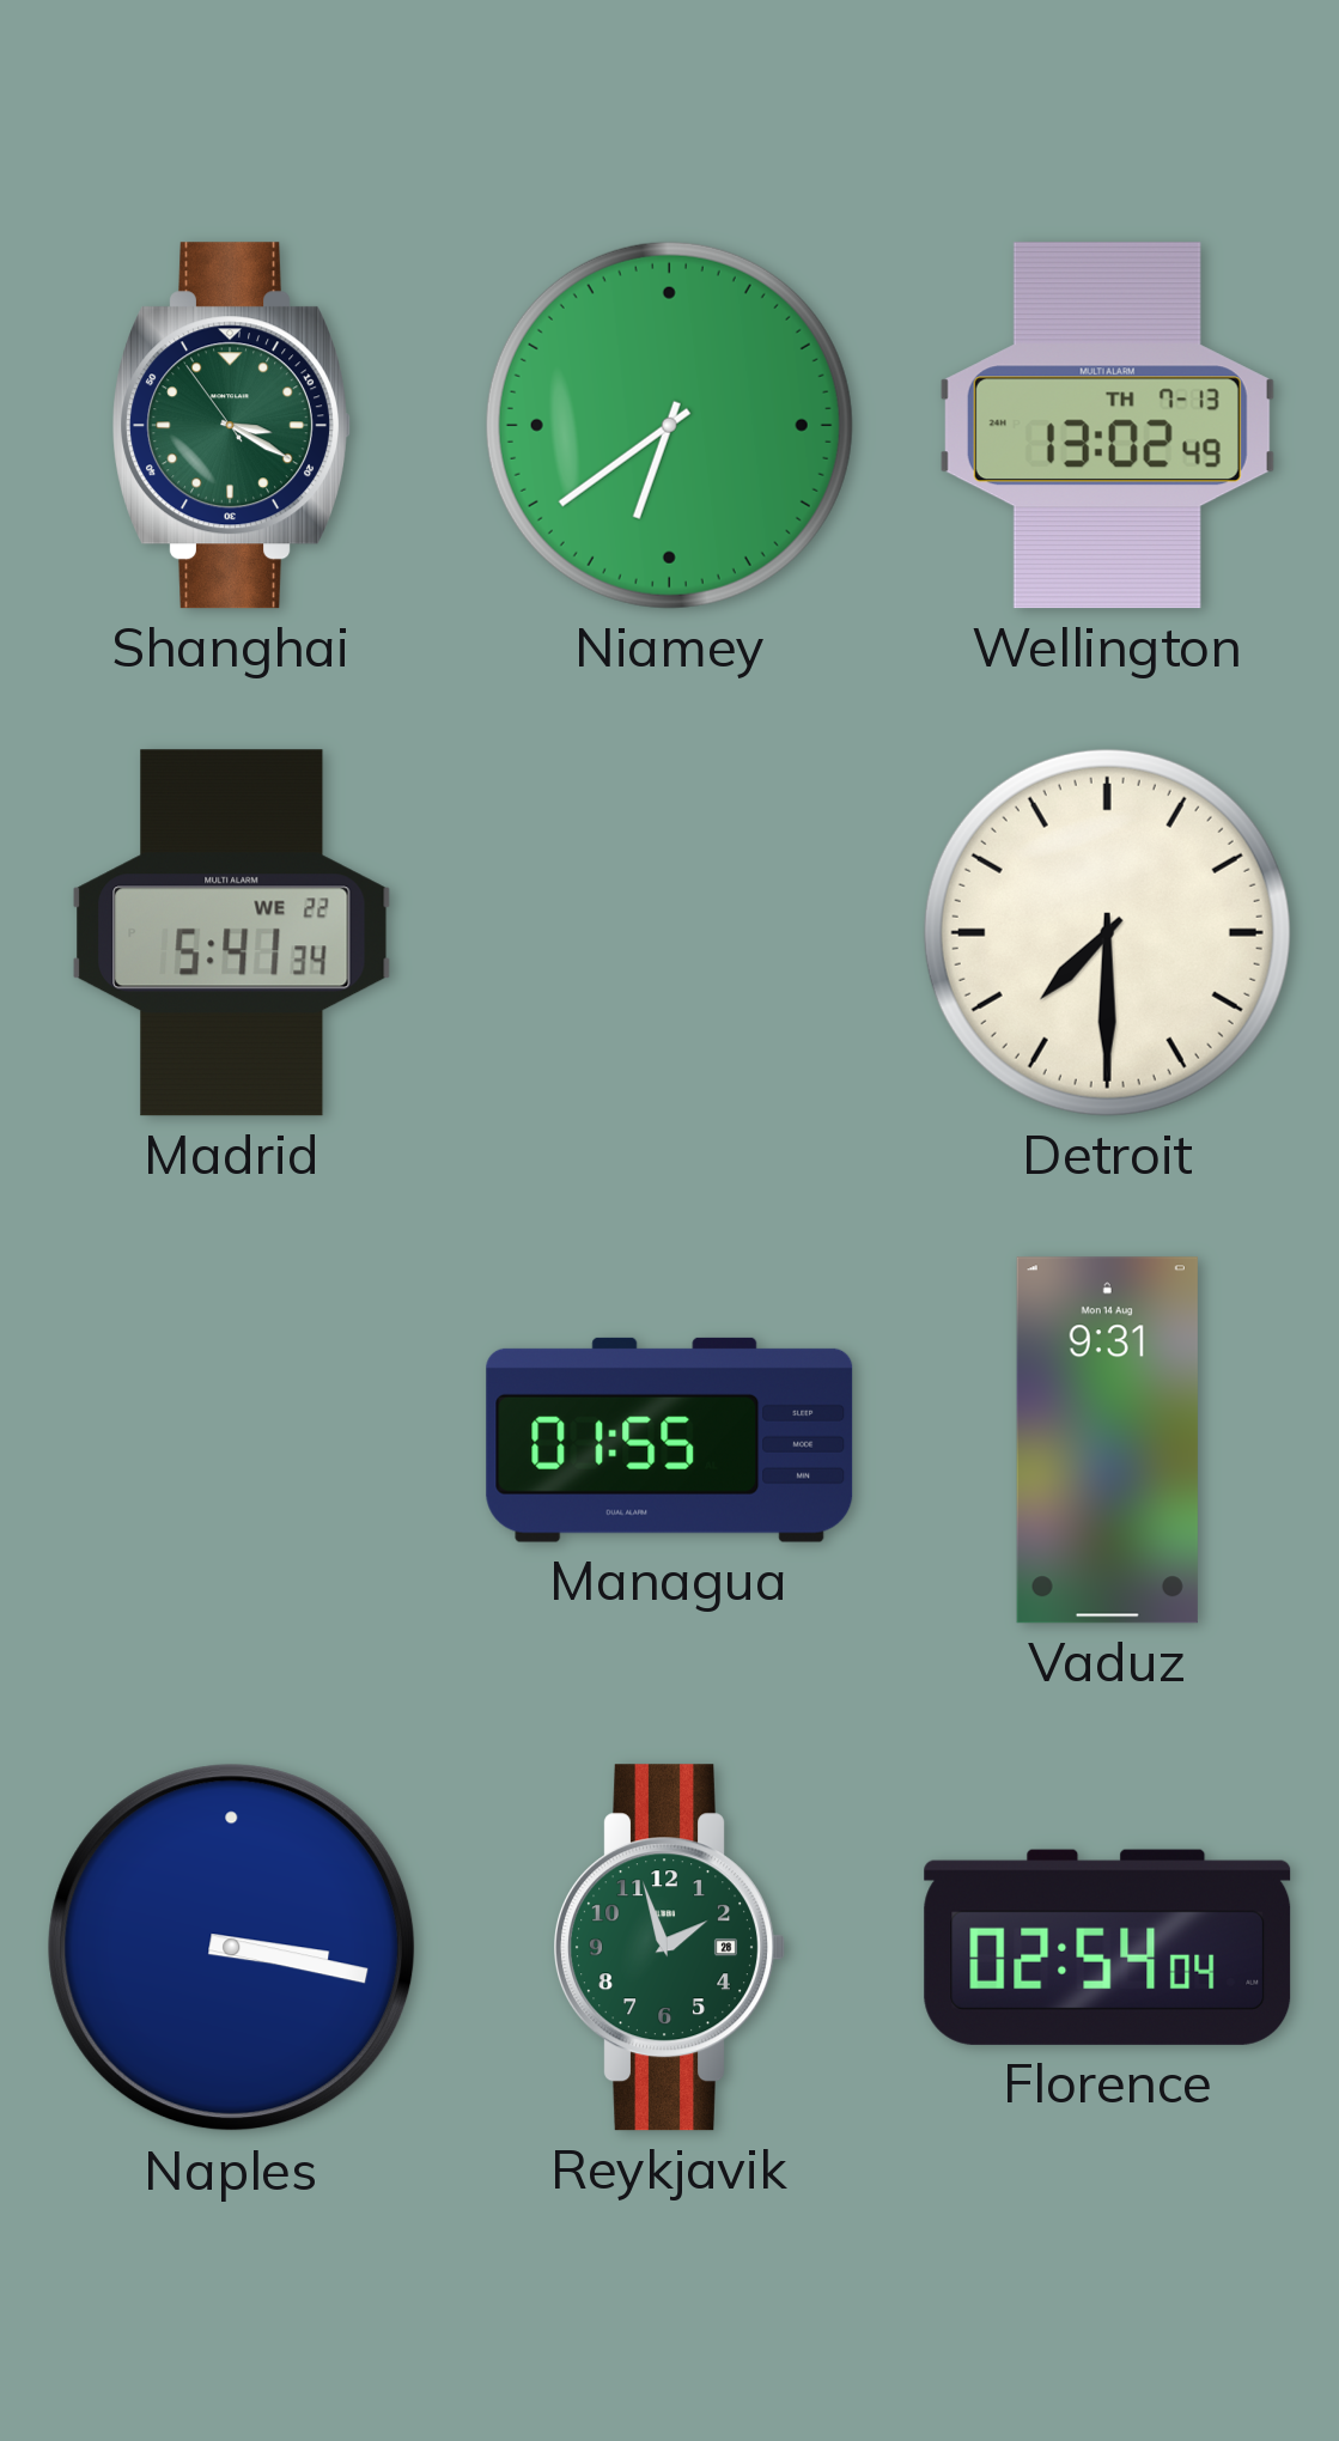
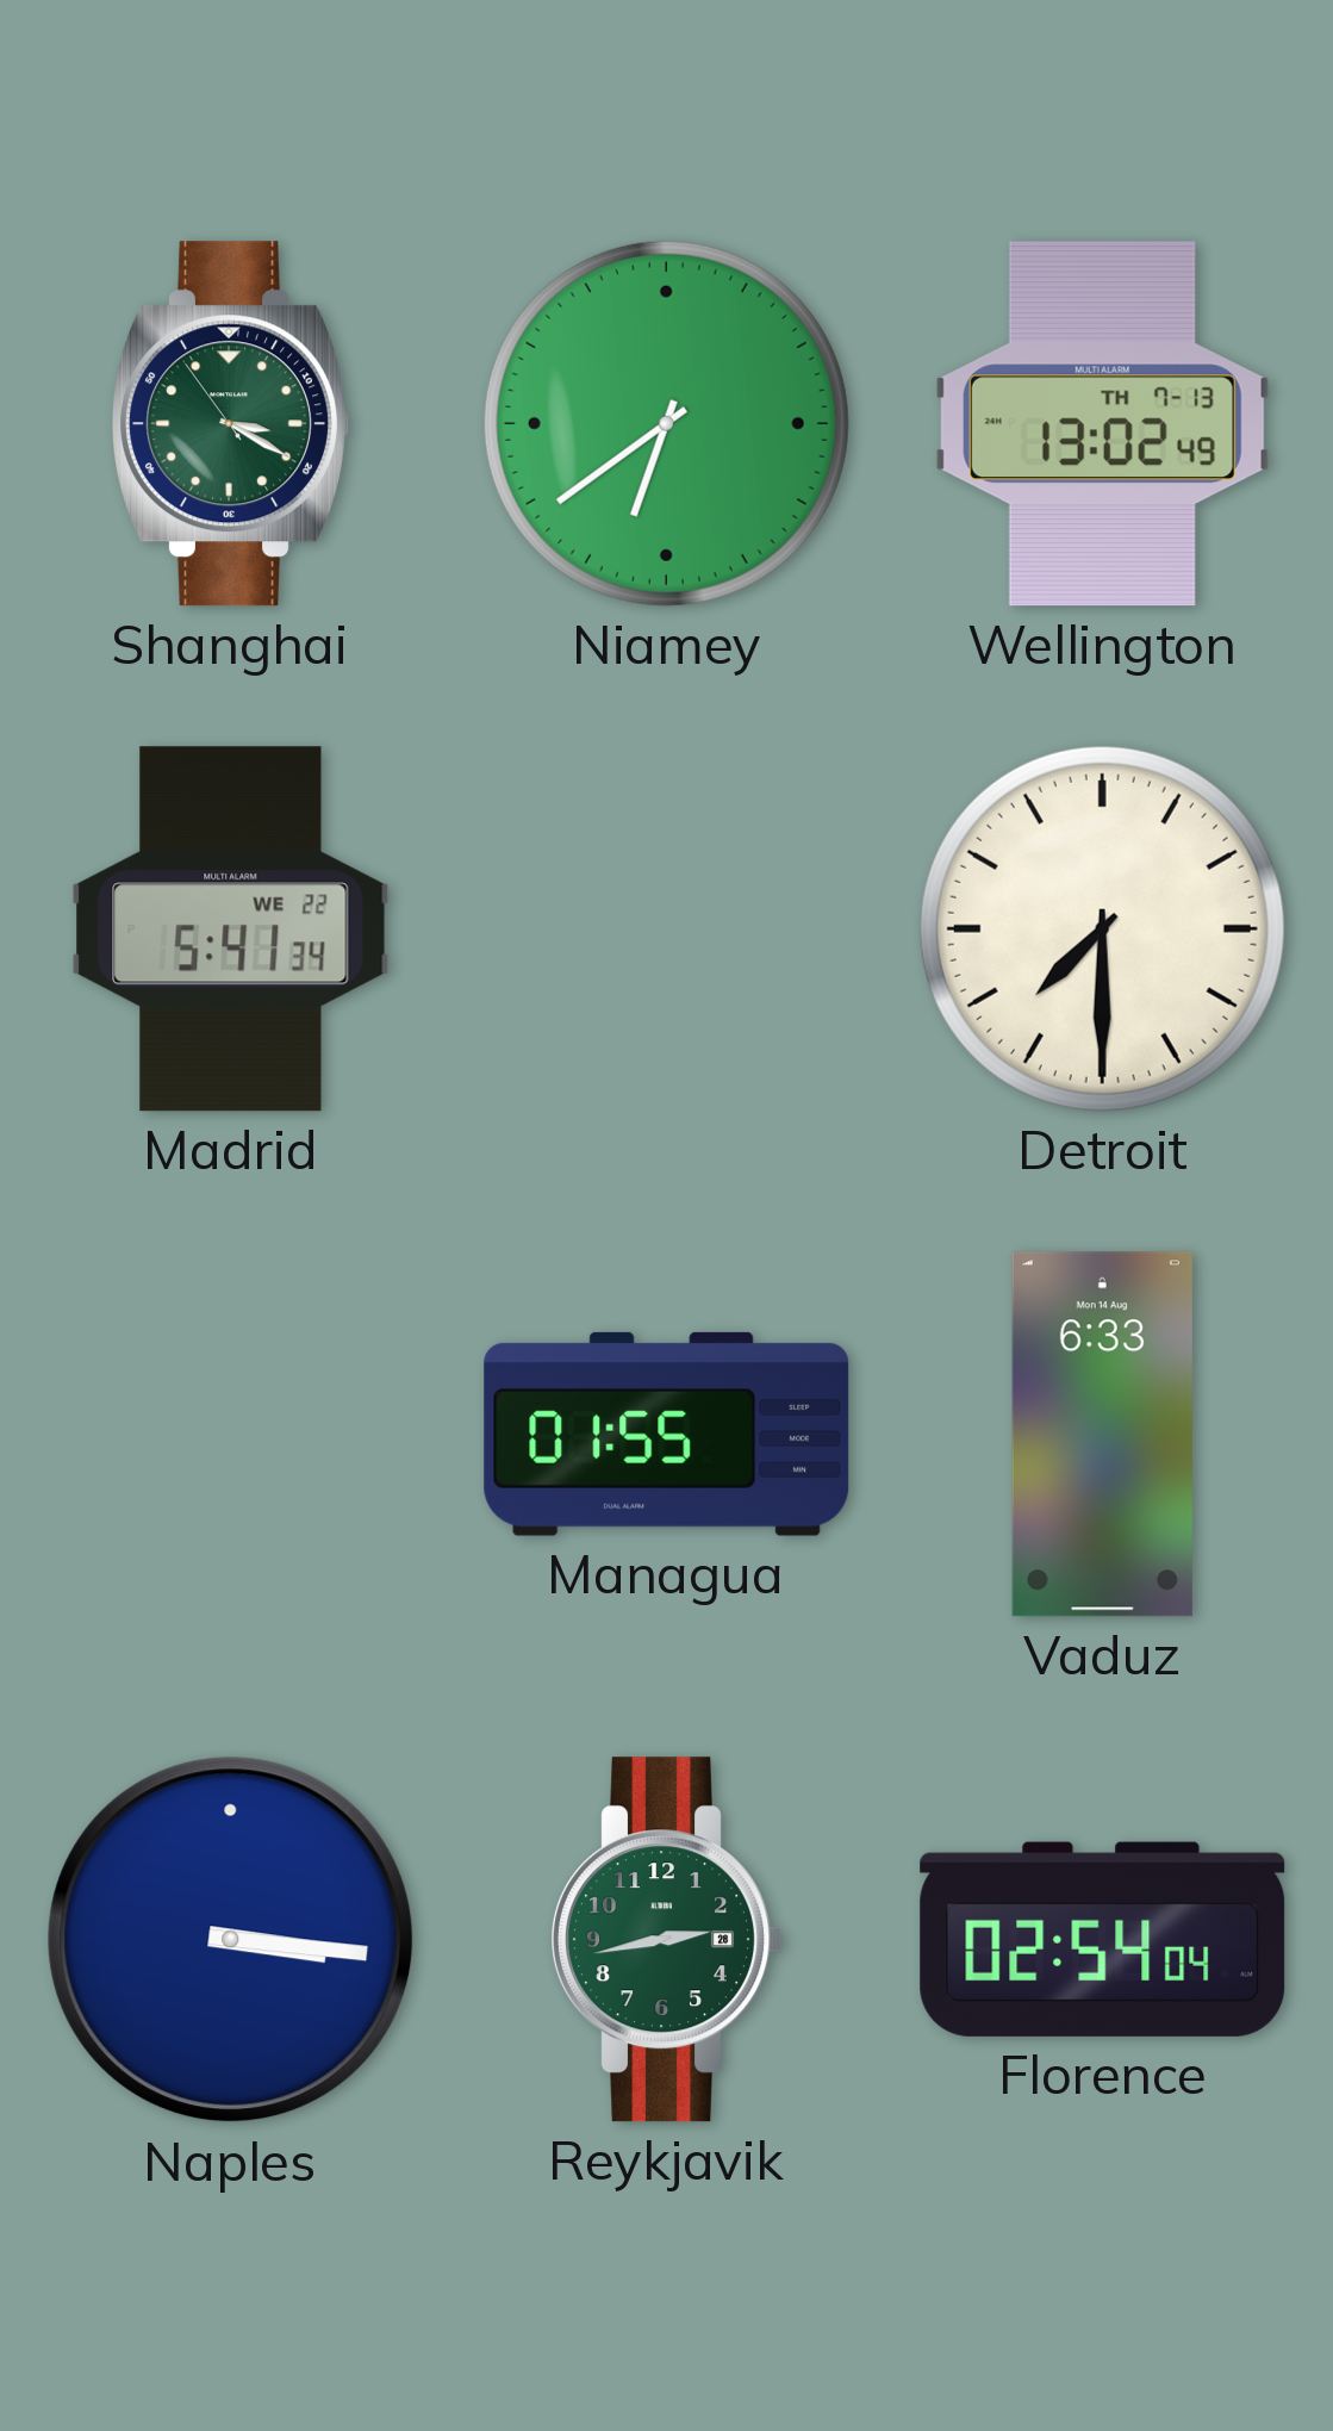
Vaduz: 9:31 -> 6:33 (1102, 1435)
Naples: 3:17 -> 3:16 (231, 1940)
Reykjavik: 1:57 -> 2:43 (666, 1940)
